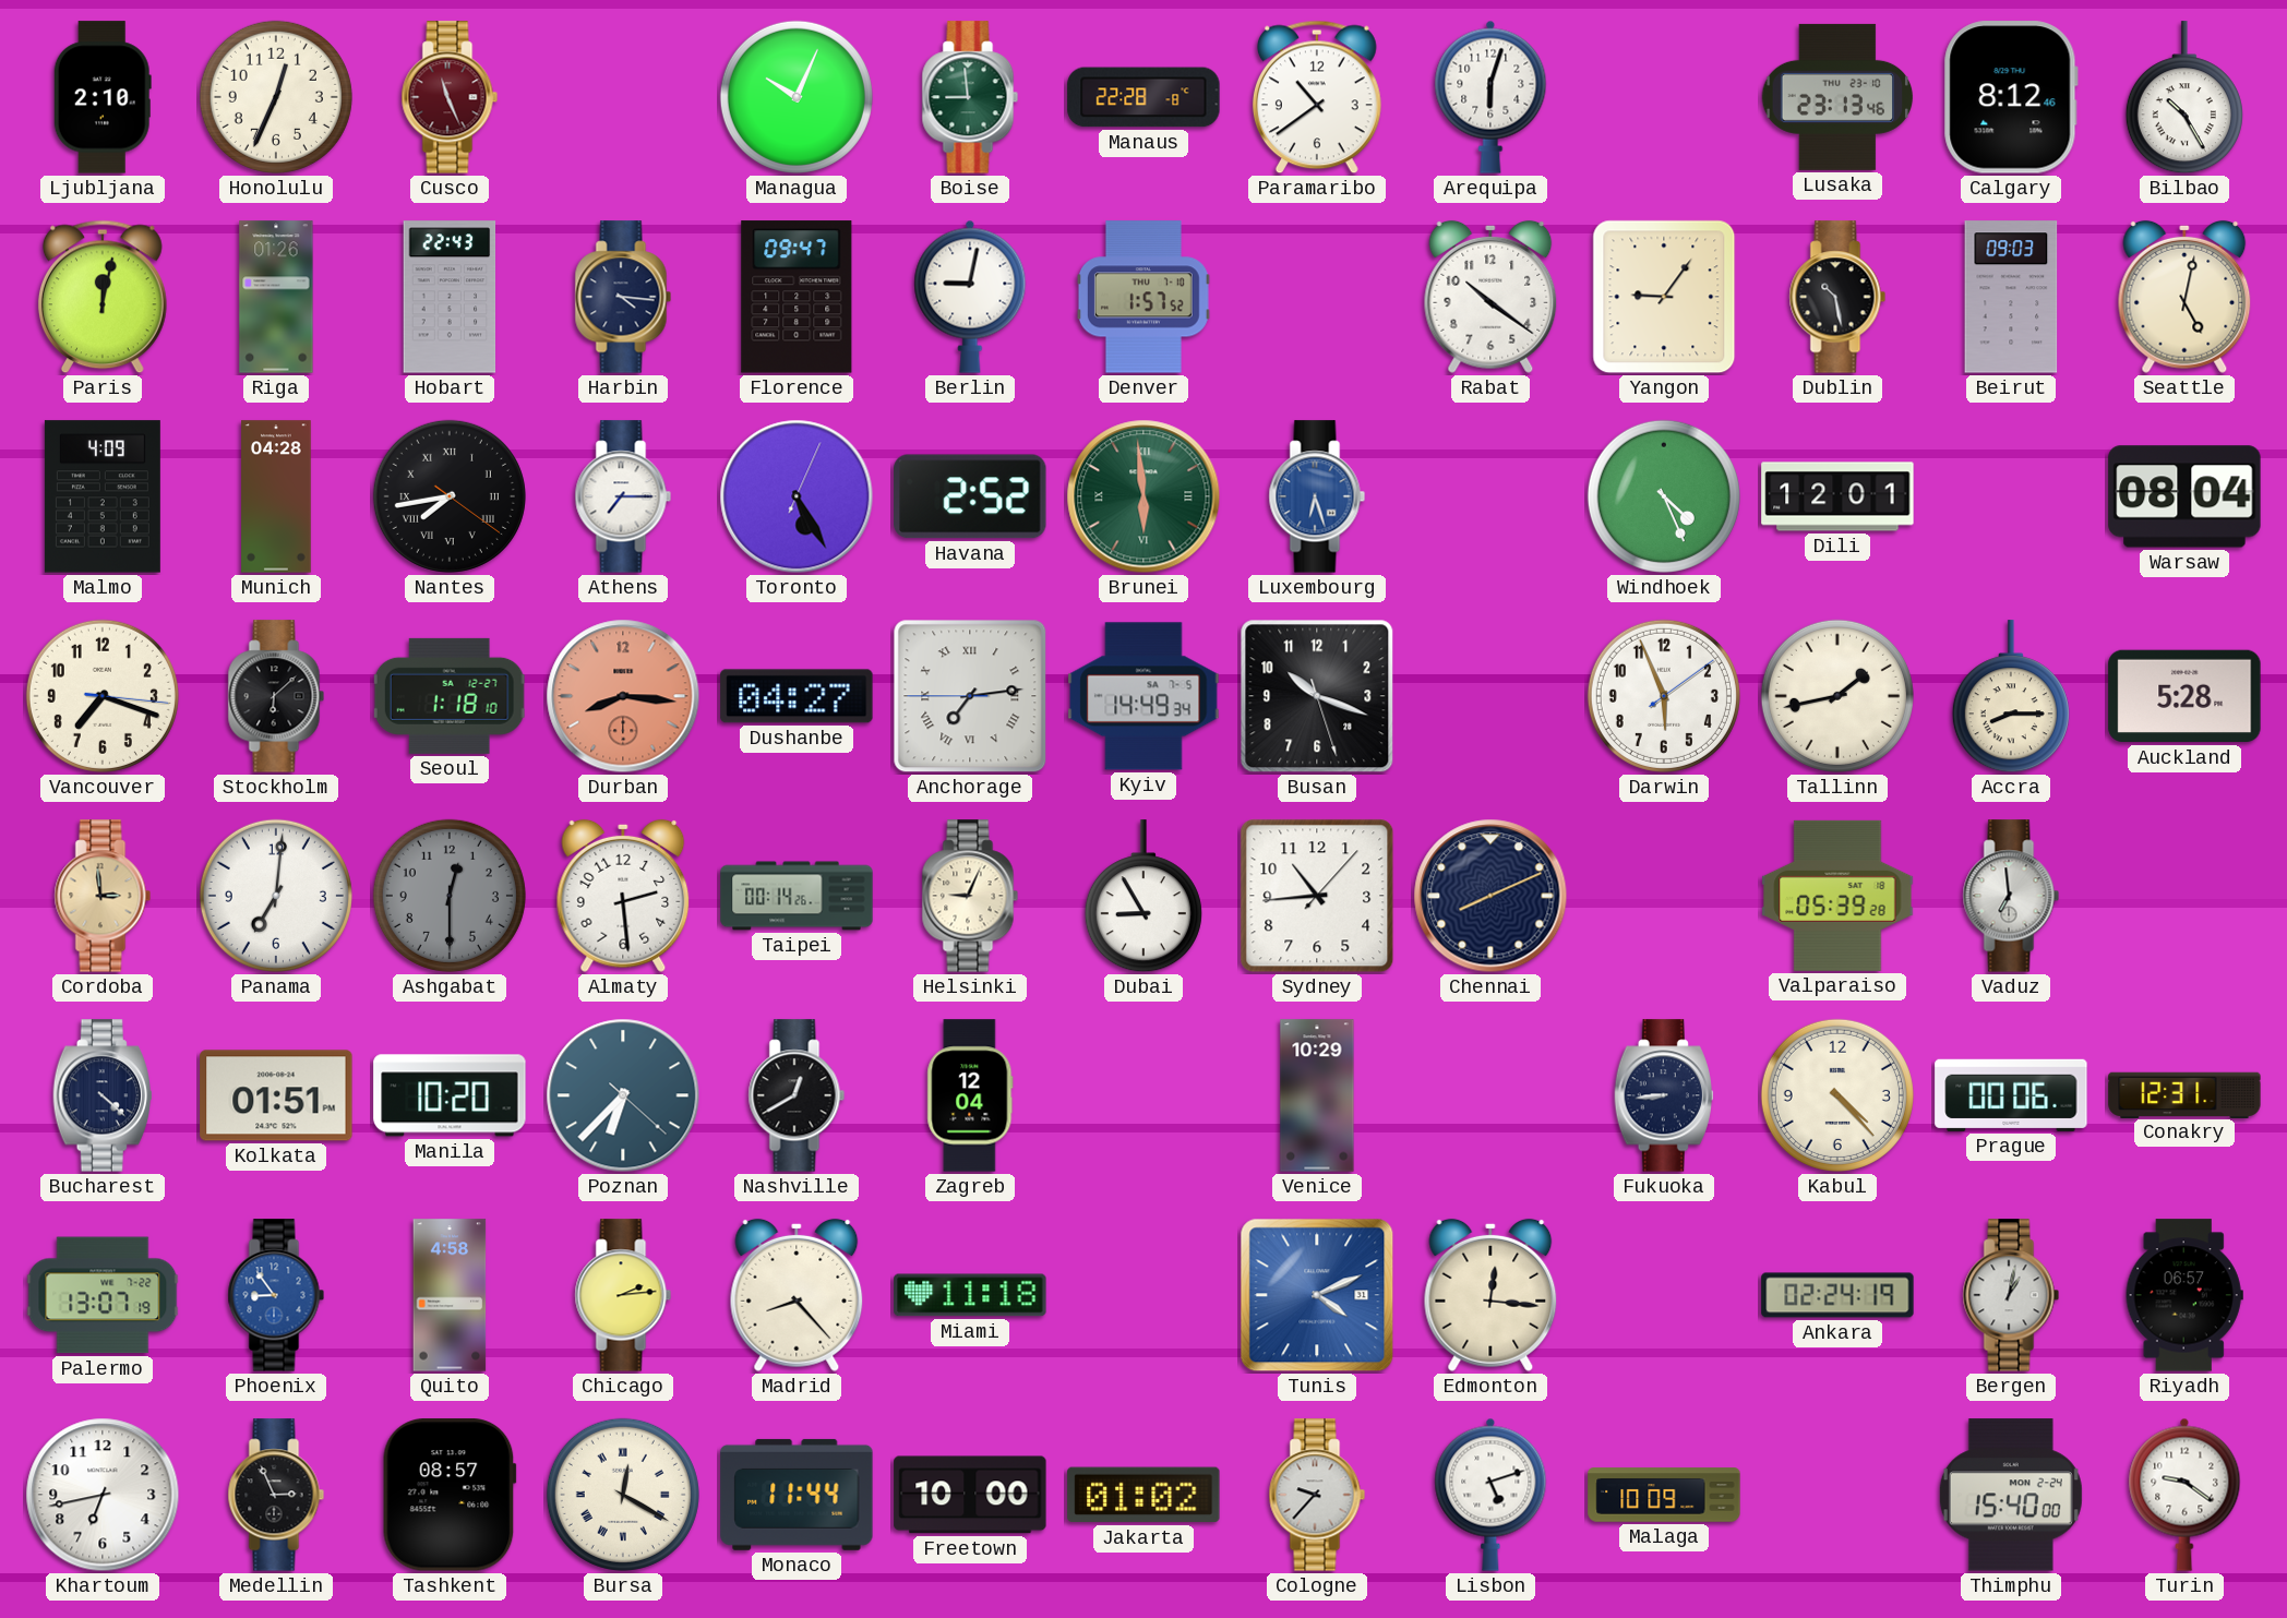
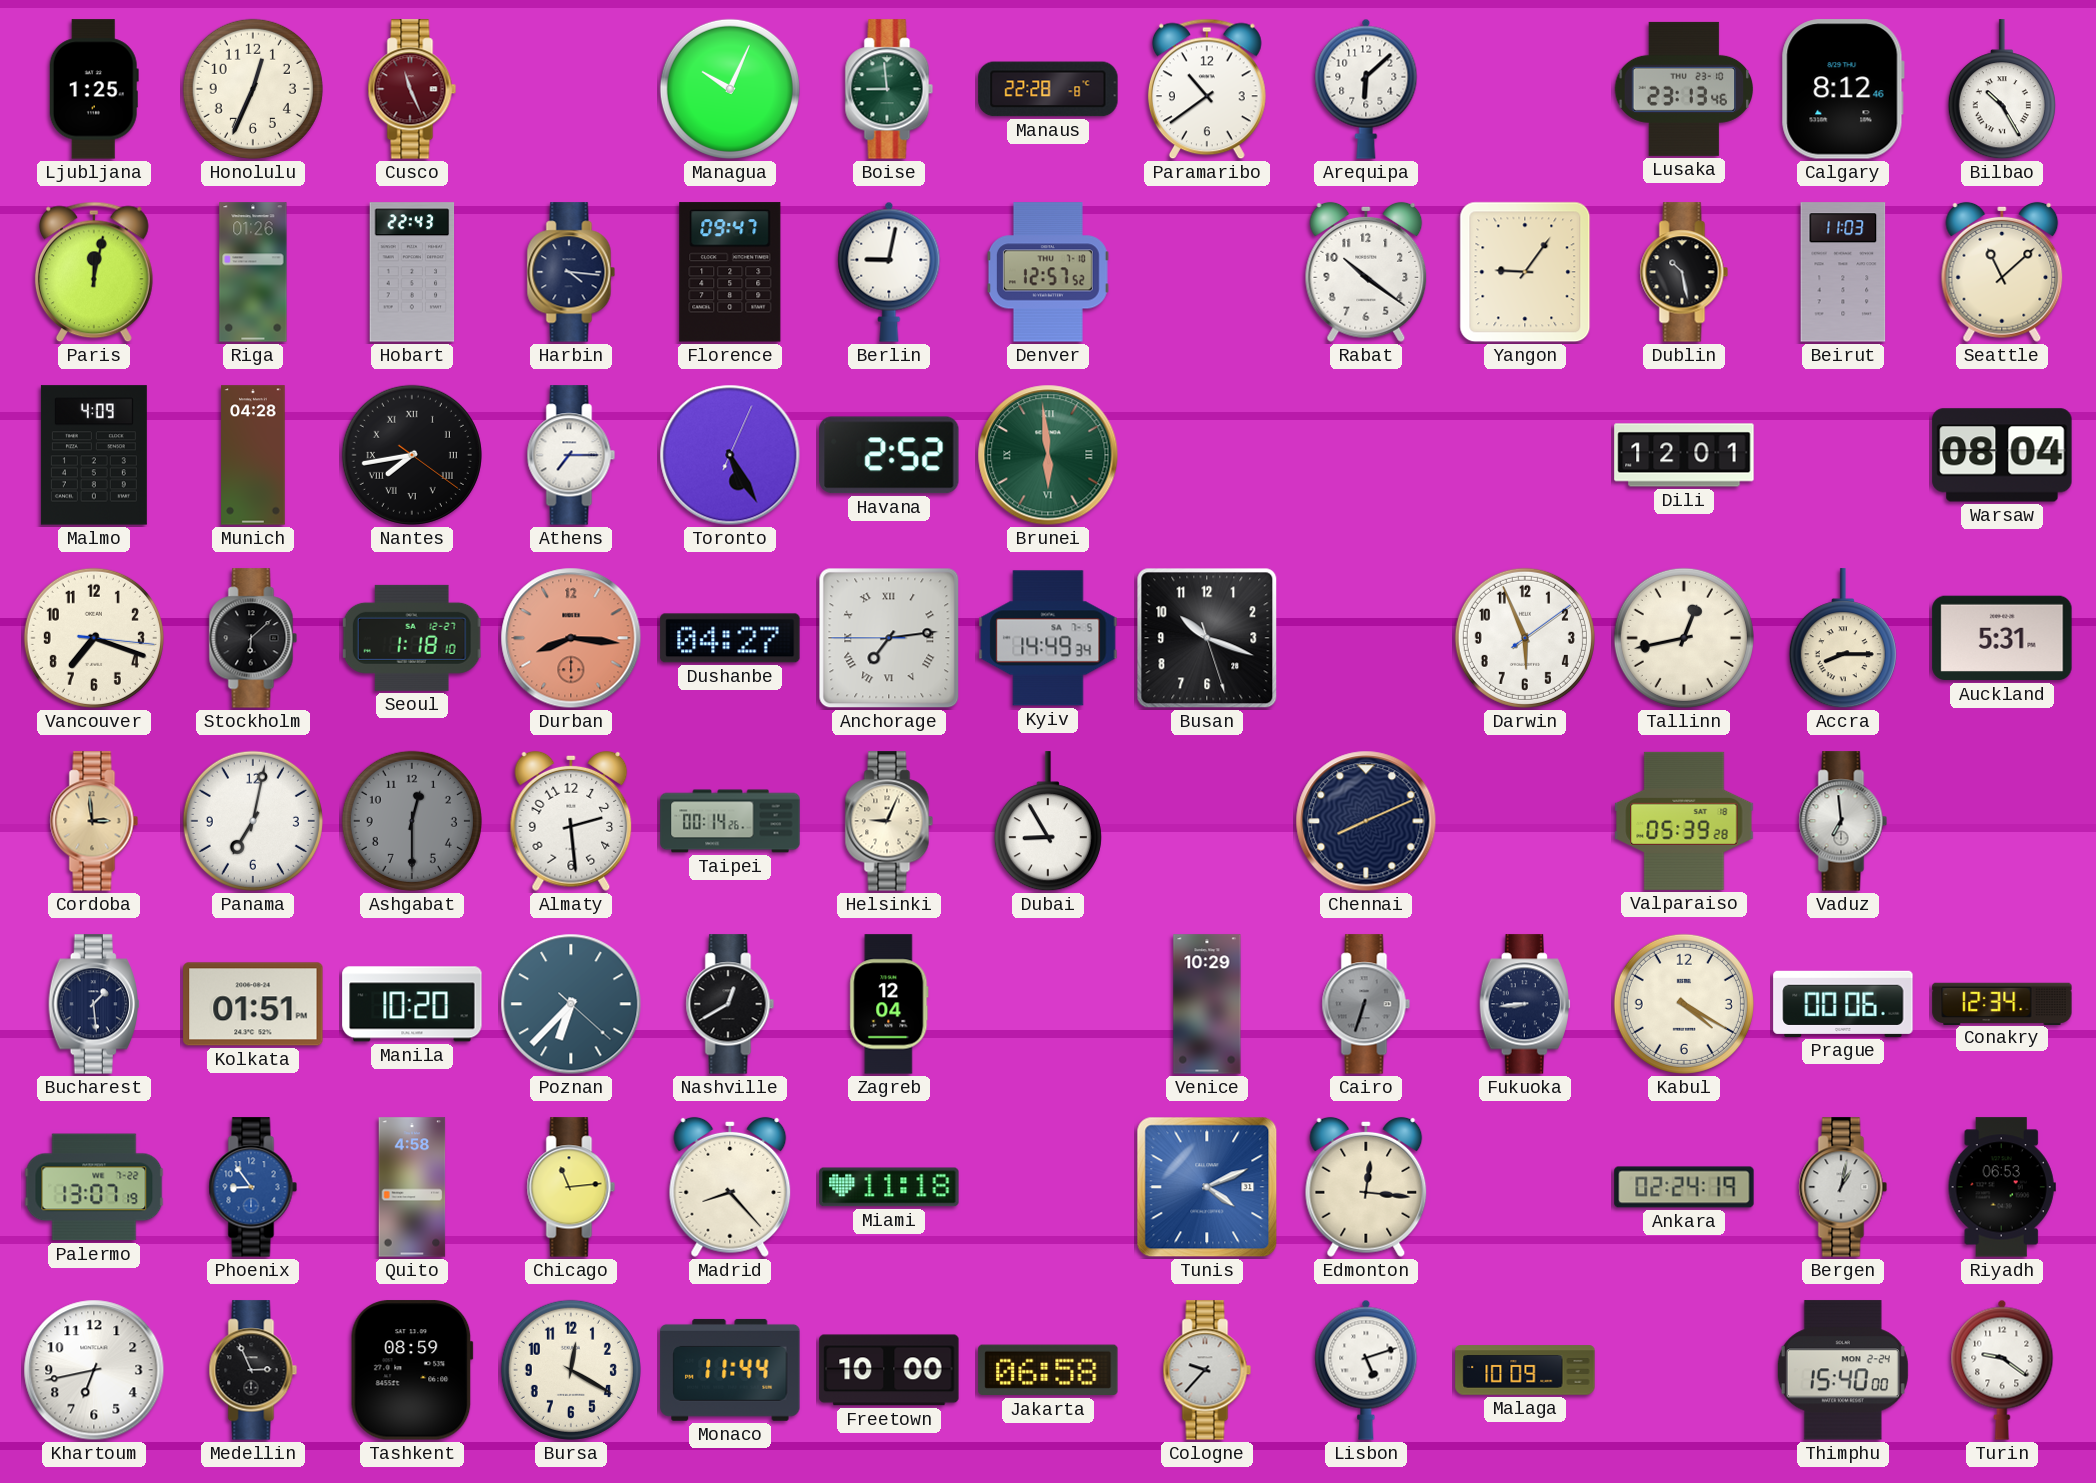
Ljubljana: 2:10 -> 1:25 (94, 89)
Arequipa: 6:03 -> 6:08 (1366, 89)
Denver: 1:57 -> 12:57 (1048, 272)
Beirut: 09:03 -> 11:03 (1843, 272)
Seattle: 5:02 -> 11:08 (2002, 272)
Luxembourg: 6:27 -> none (1317, 496)
Windhoek: 4:26 -> none (1664, 496)
Tallinn: 1:43 -> 12:43 (1684, 638)
Auckland: 5:28 -> 5:31 (2002, 638)
Panama: 7:01 -> 7:02 (253, 821)
Sydney: 10:44 -> none (1317, 896)
Bucharest: 4:22 -> 1:29 (94, 1004)
Cairo: none -> 6:33 (1366, 1004)
Kabul: 4:23 -> 4:20 (1684, 1004)
Conakry: 12:31 -> 12:34 (2002, 1003)
Chicago: 2:14 -> 11:14 (571, 1187)
Riyadh: 06:57 -> 06:53 (2002, 1187)
Tashkent: 08:57 -> 08:59 (412, 1370)
Bursa numerals: Roman -> Arabic (571, 1370)
Jakarta: 01:02 -> 06:58 (1048, 1370)
